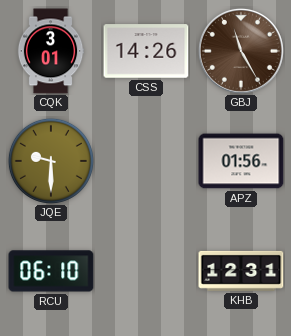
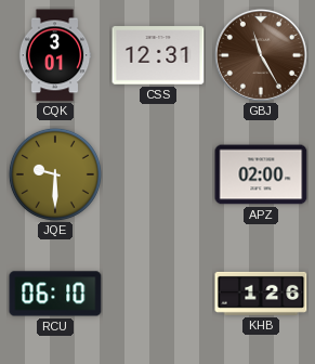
CSS: 14:26 -> 12:31 (158, 55)
APZ: 01:56 -> 02:00 (261, 174)
KHB: 12:31 -> 1:26 (261, 294)
